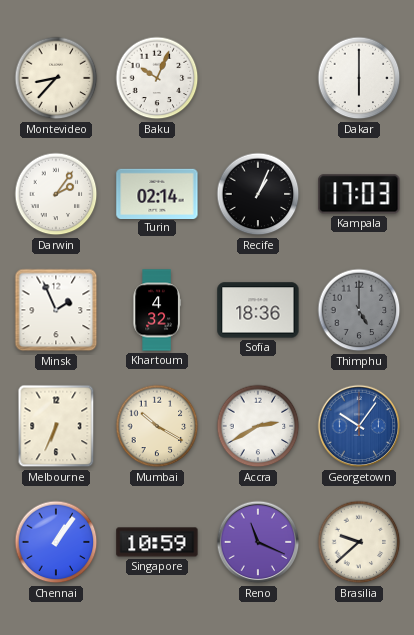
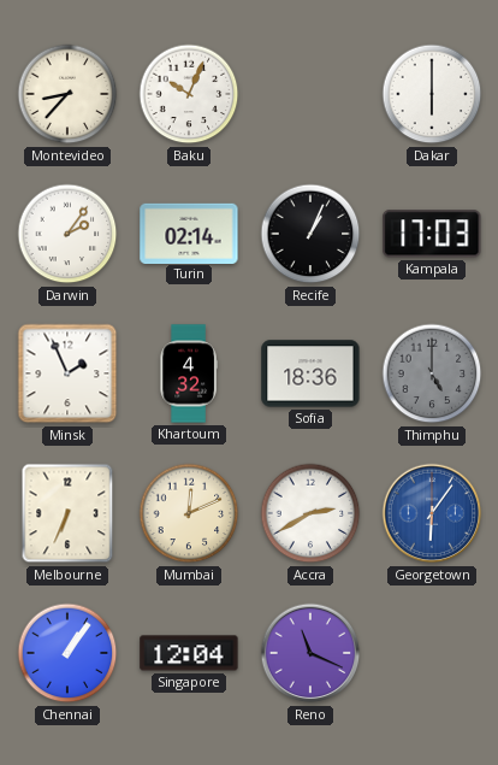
Mumbai: 10:20 -> 12:11 (189, 513)
Georgetown: 10:06 -> 6:06 (432, 513)
Singapore: 10:59 -> 12:04 (189, 653)
Brasilia: 9:38 -> none (359, 542)
